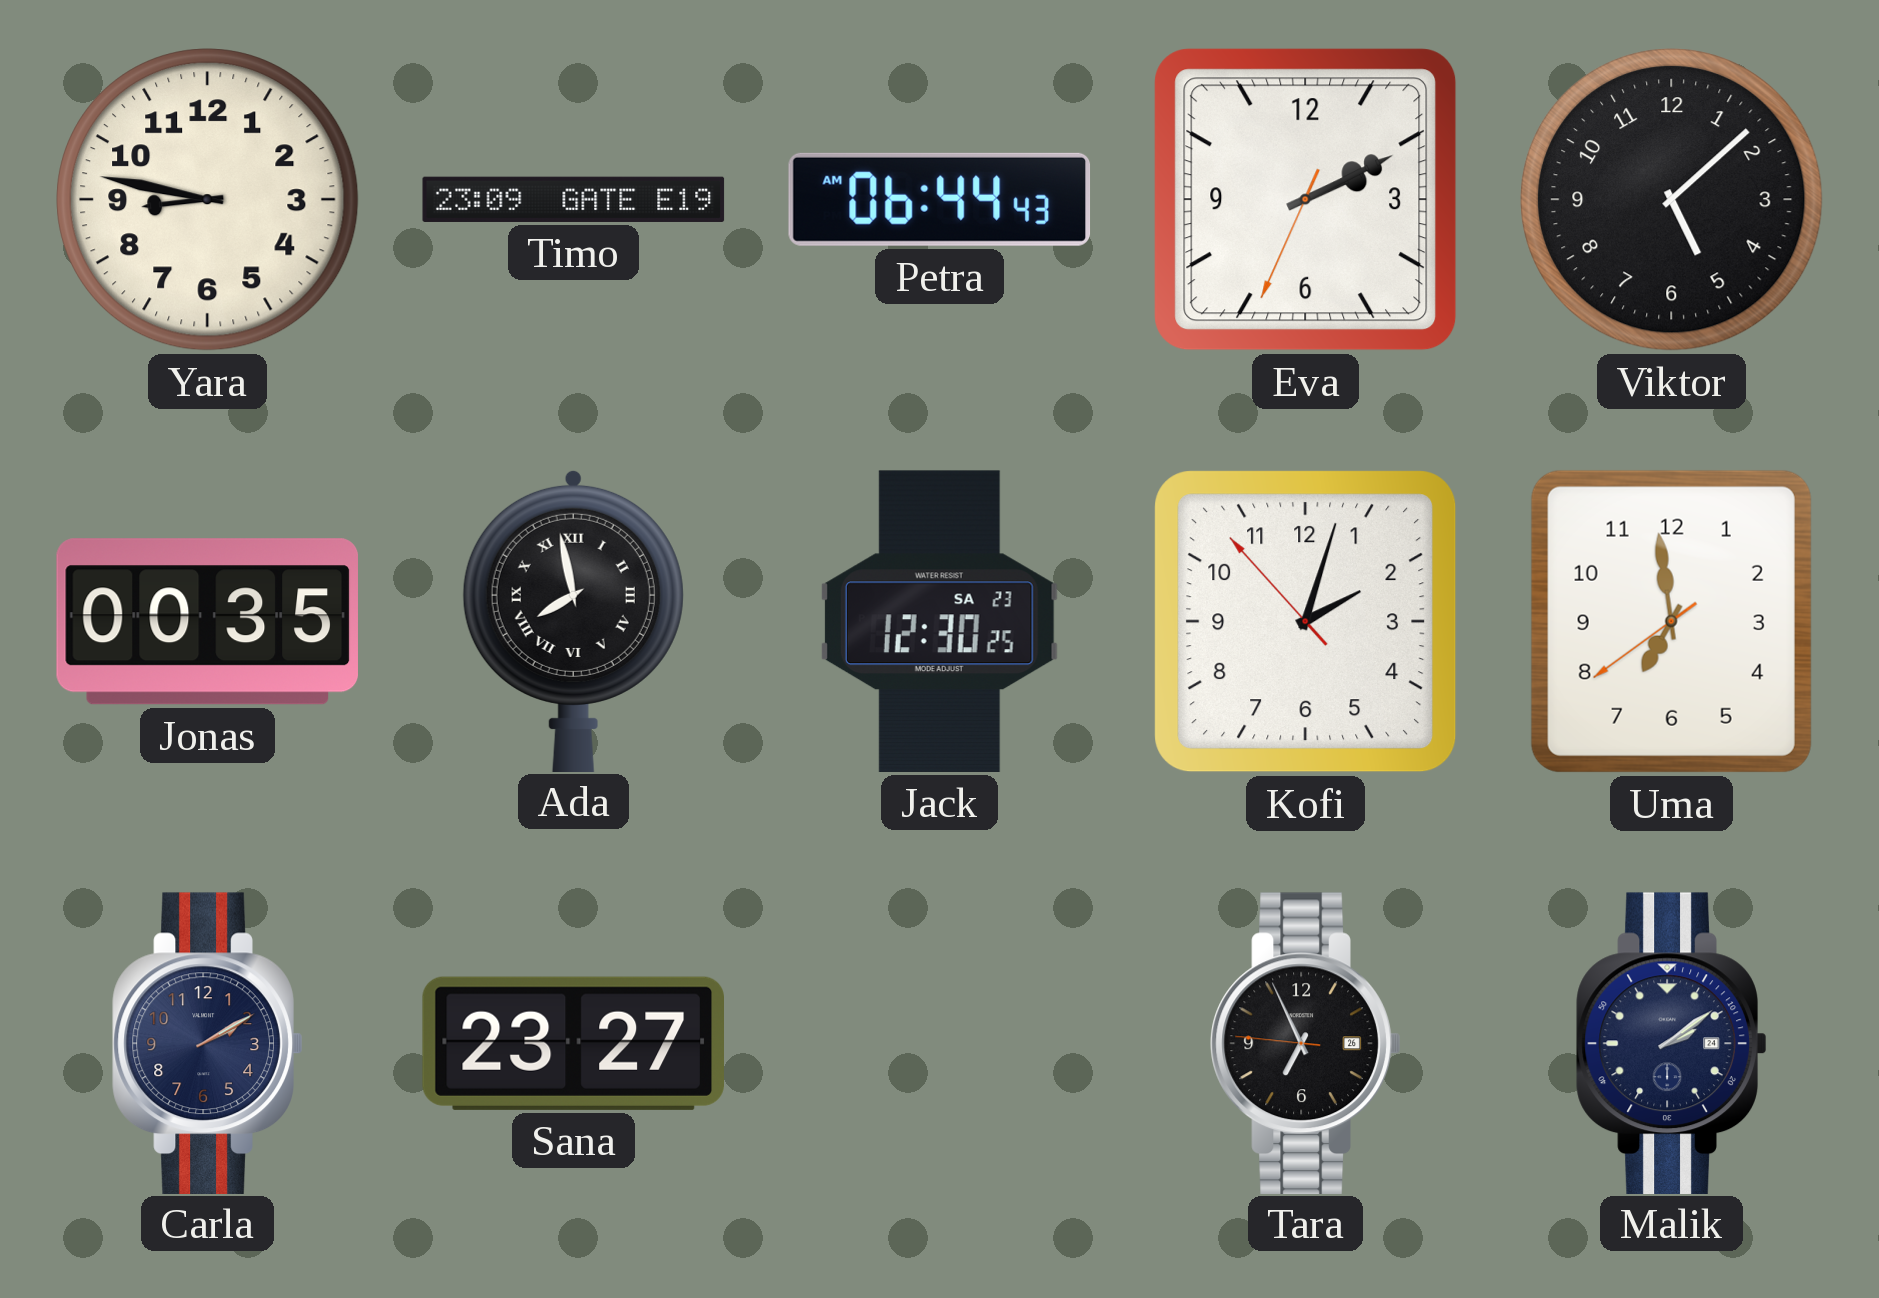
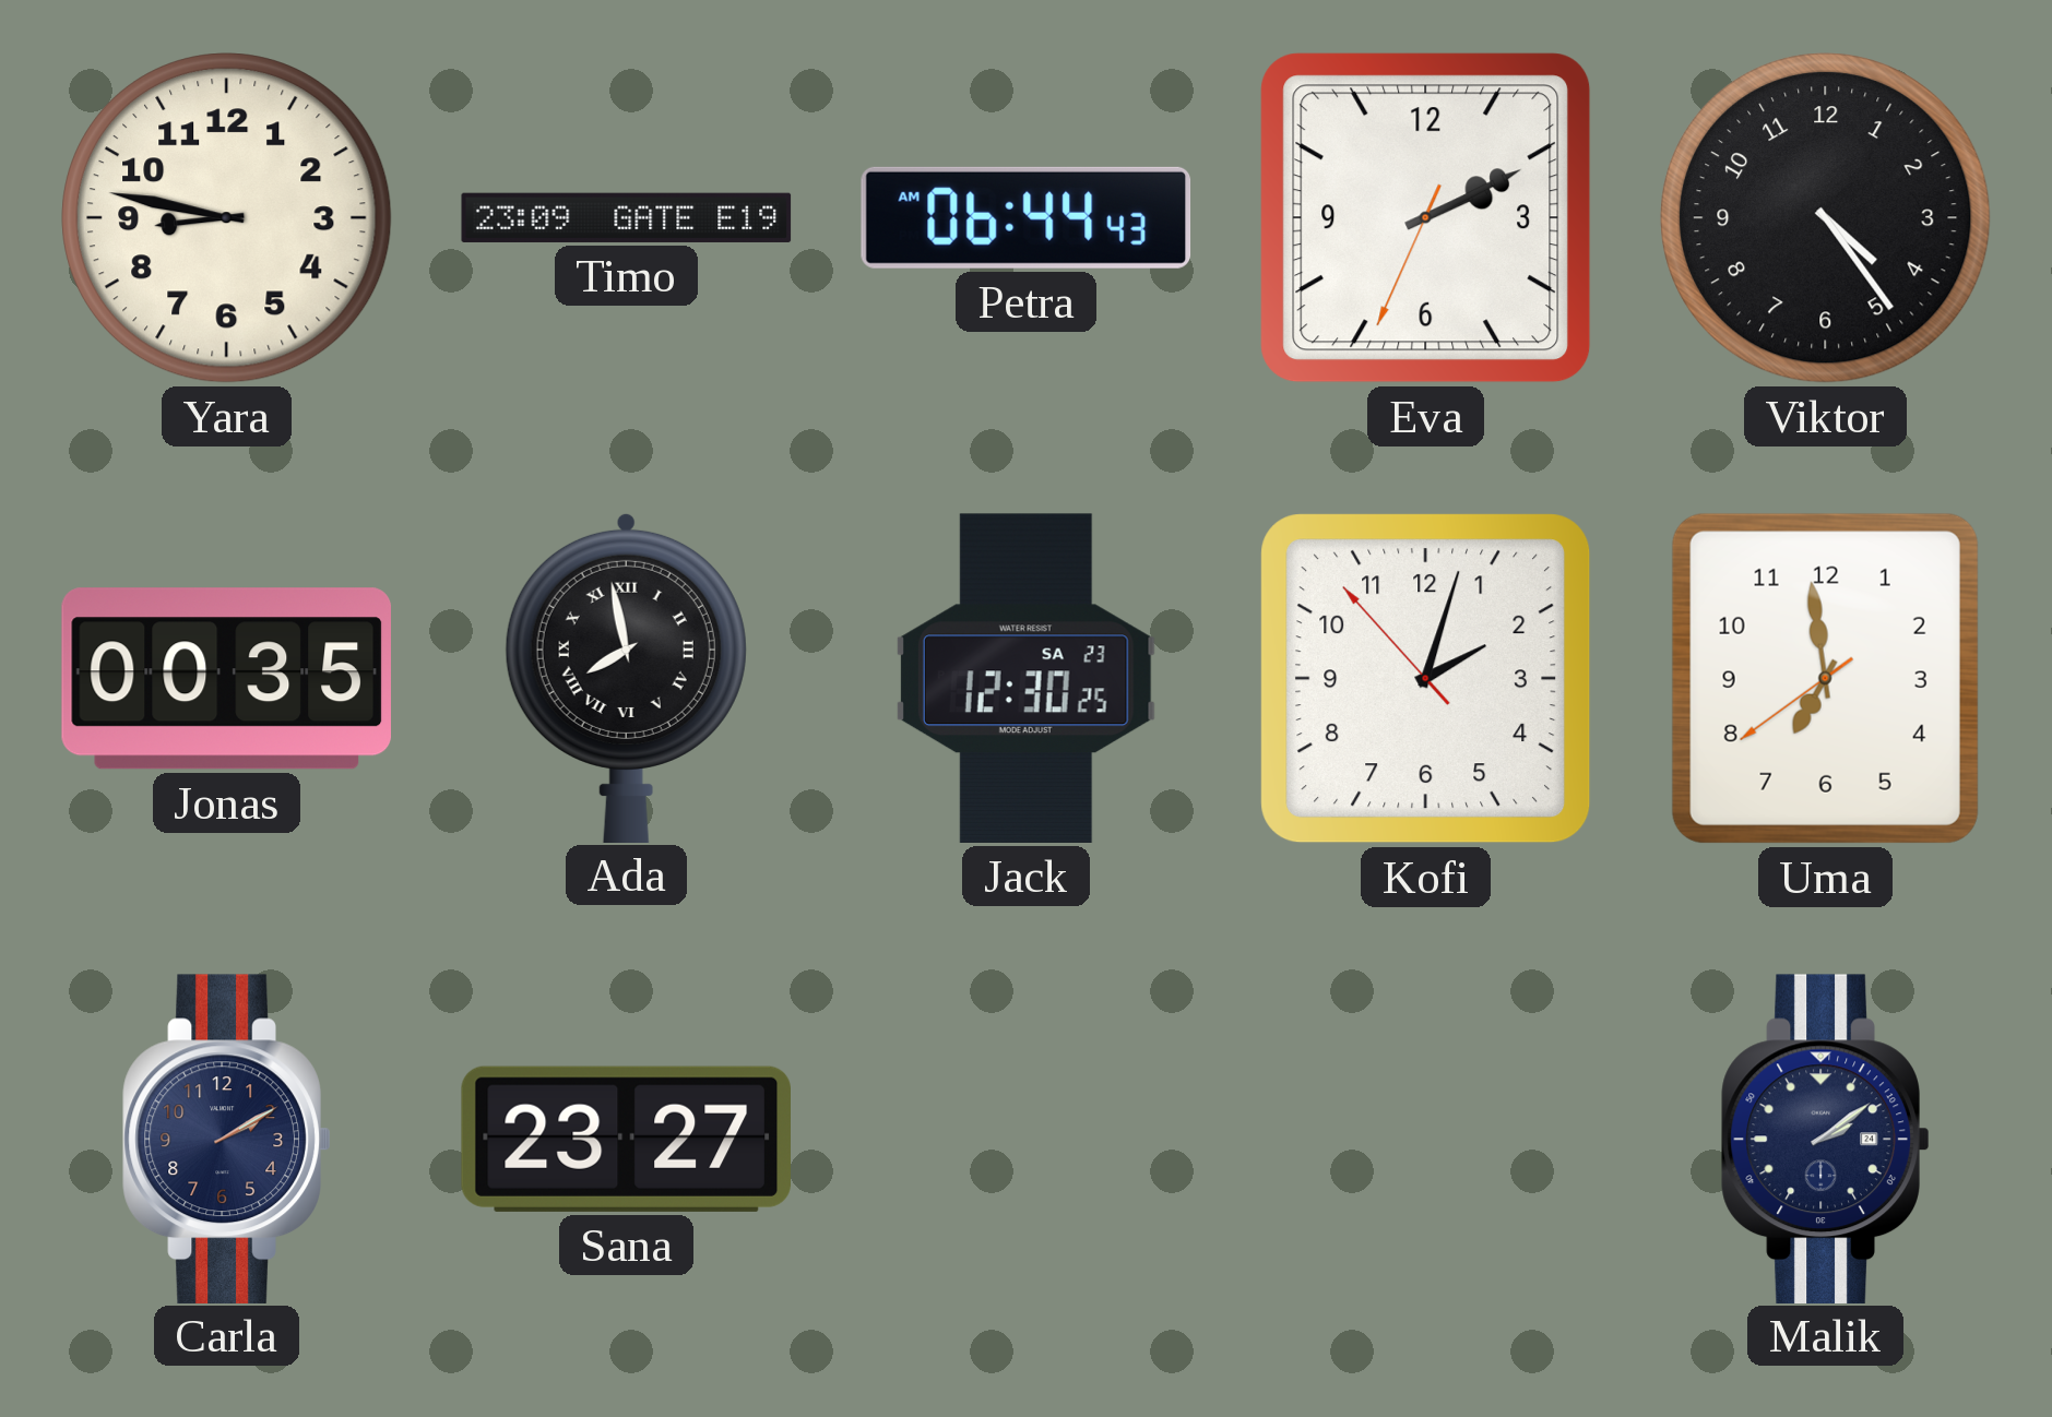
Viktor: 5:08 -> 4:24 (1826, 218)
Tara: 6:55 -> none (1306, 1043)
